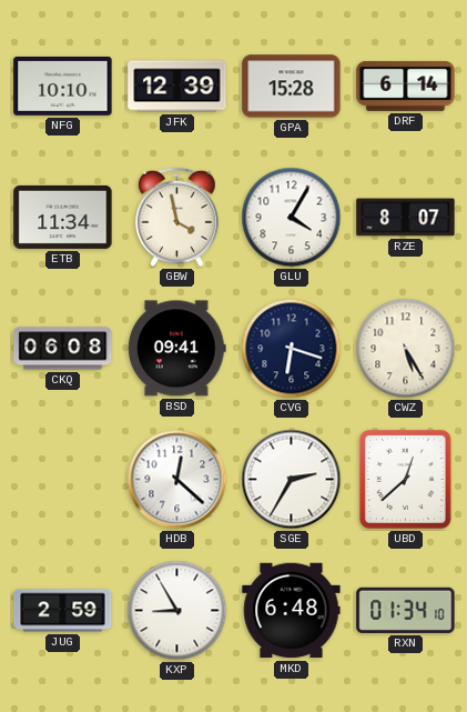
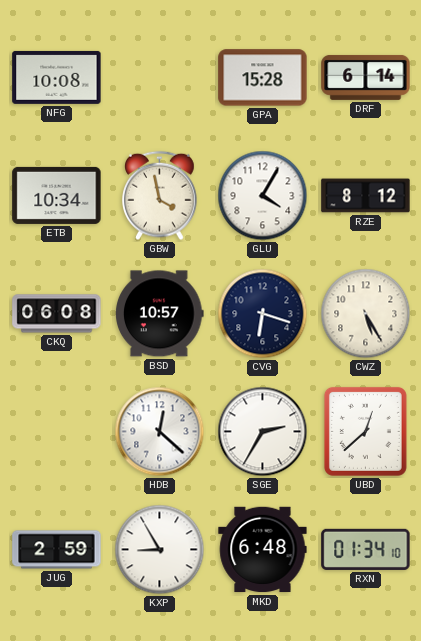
NFG: 10:10 -> 10:08 (57, 77)
JFK: 12:39 -> none (177, 87)
ETB: 11:34 -> 10:34 (57, 195)
RZE: 8:07 -> 8:12 (366, 196)
BSD: 09:41 -> 10:57 (160, 314)
